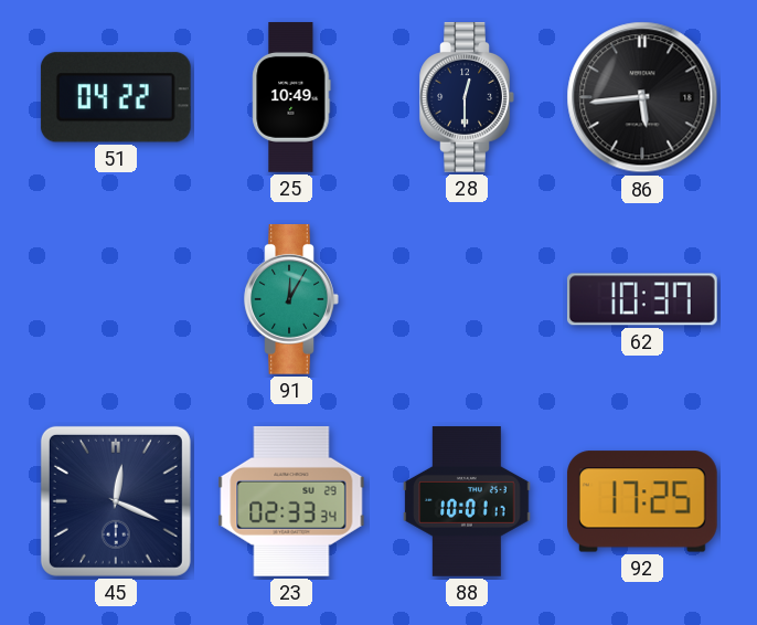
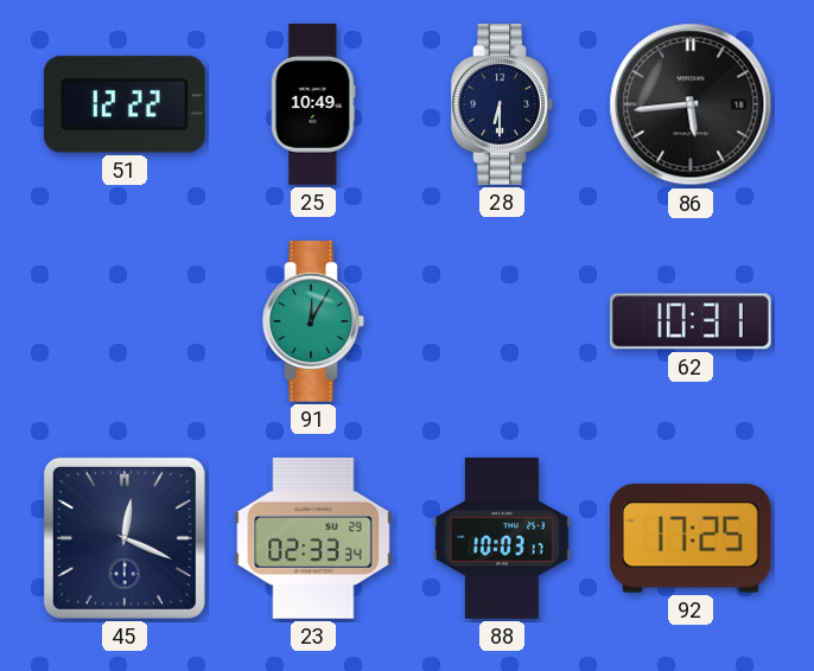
51: 04:22 -> 12:22 (125, 104)
28: 12:30 -> 6:30 (502, 106)
62: 10:37 -> 10:31 (691, 321)
88: 10:01 -> 10:03 (502, 538)
